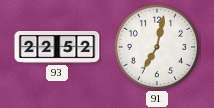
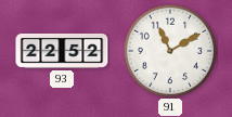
91: 7:02 -> 11:10 (169, 50)
